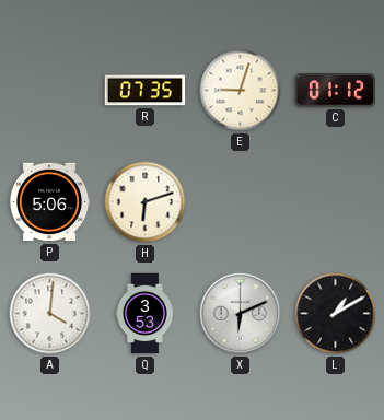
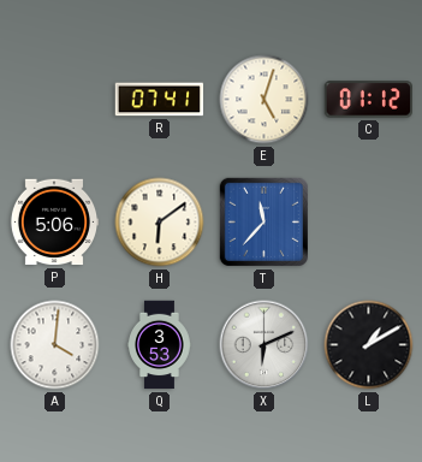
R: 07:35 -> 07:41 (160, 100)
E: 9:03 -> 5:03 (265, 100)
H: 6:12 -> 6:09 (160, 223)
T: none -> 11:37 (263, 221)
